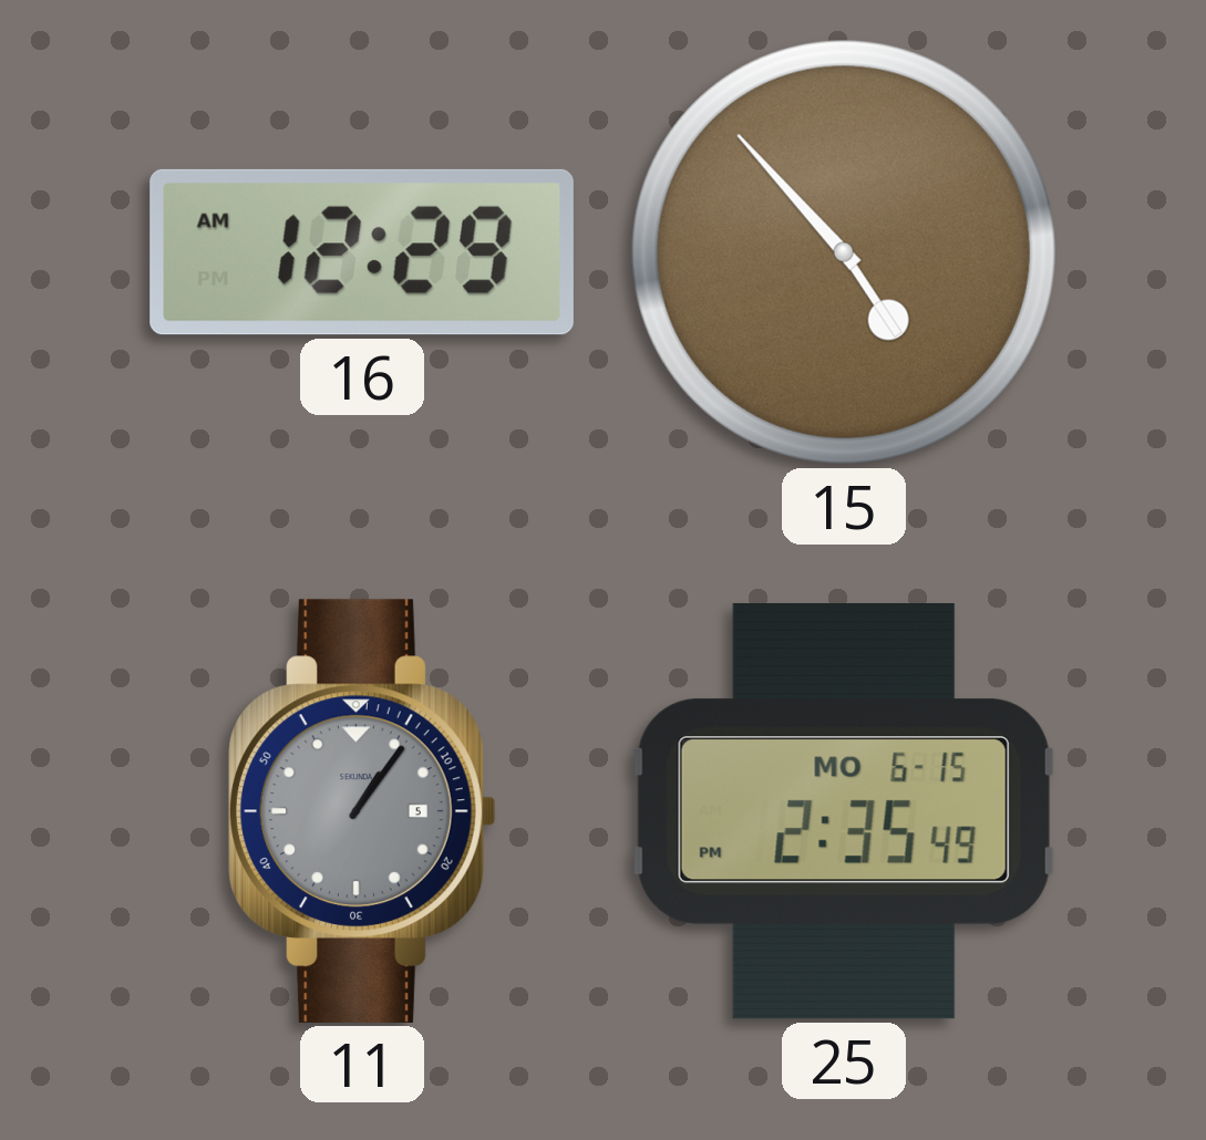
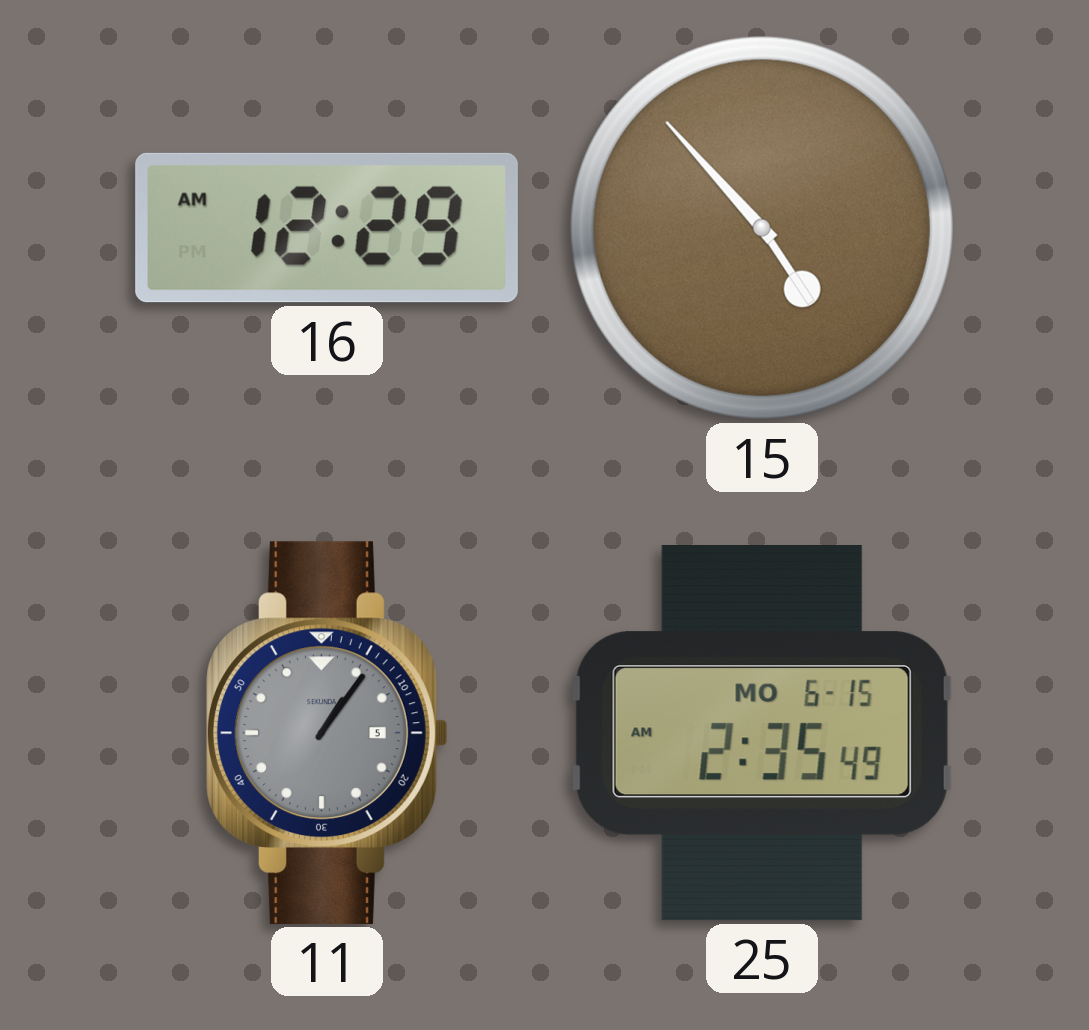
25: 2:35:49 PM -> 2:35:49 AM (762, 733)
